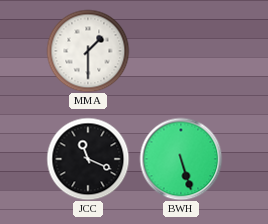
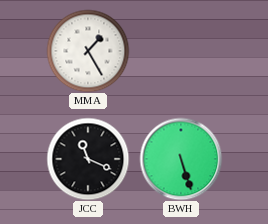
MMA: 1:30 -> 1:25 (88, 51)
